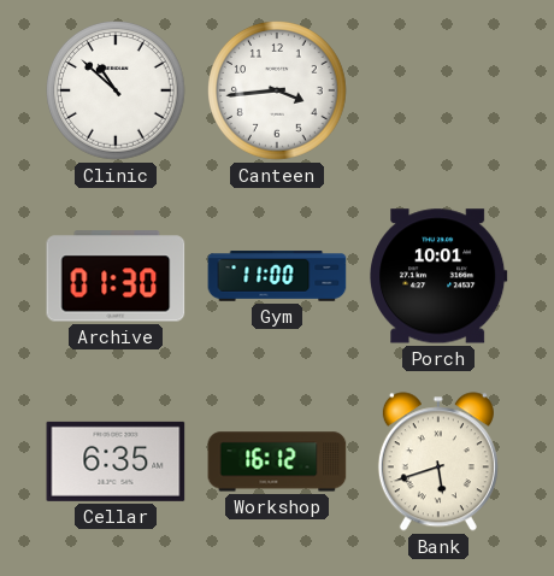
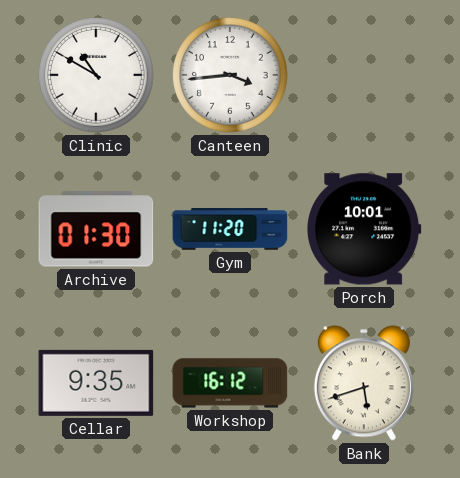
Clinic: 10:52 -> 10:50 (97, 76)
Gym: 11:00 -> 11:20 (230, 229)
Cellar: 6:35 -> 9:35 (96, 383)
